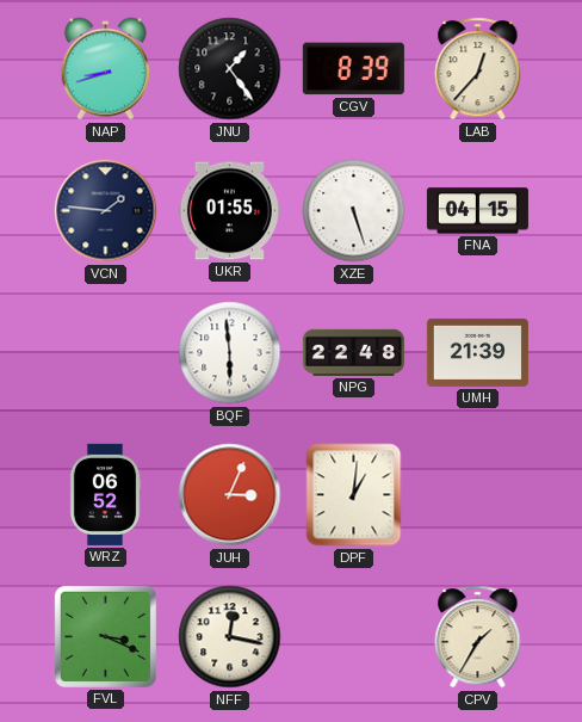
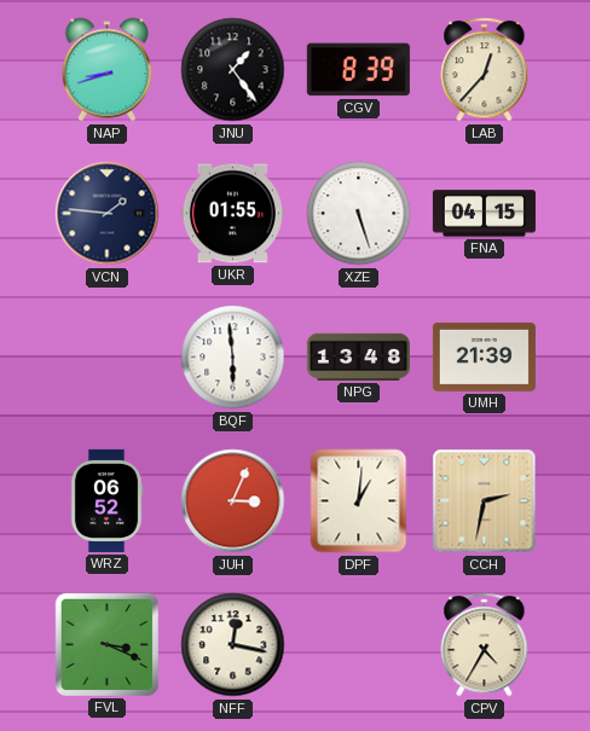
NPG: 22:48 -> 13:48 (358, 356)
CCH: none -> 2:32 (485, 501)
CPV: 1:35 -> 4:35 (485, 645)
